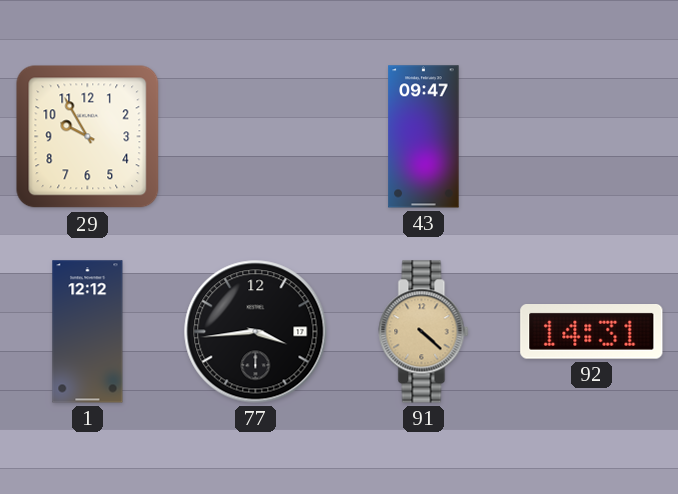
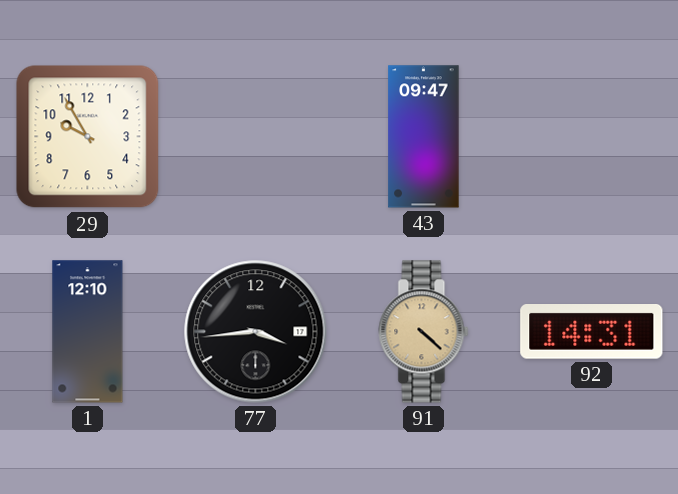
1: 12:12 -> 12:10 (88, 332)
